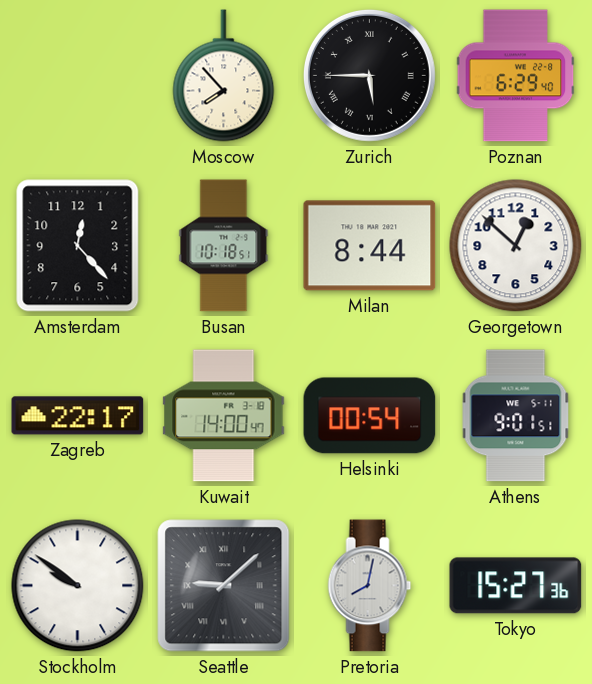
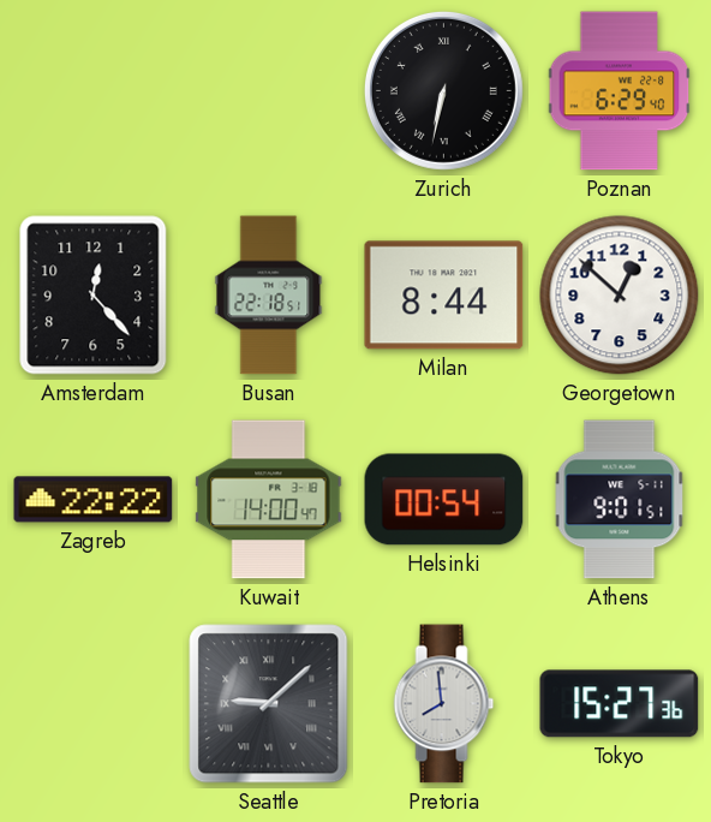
Moscow: 7:53 -> none (224, 76)
Zurich: 5:45 -> 6:32 (443, 90)
Busan: 10:18 -> 22:18 (269, 296)
Zagreb: 22:17 -> 22:22 (94, 500)
Stockholm: 9:51 -> none (78, 586)
Pretoria: 8:02 -> 7:59 (444, 704)
